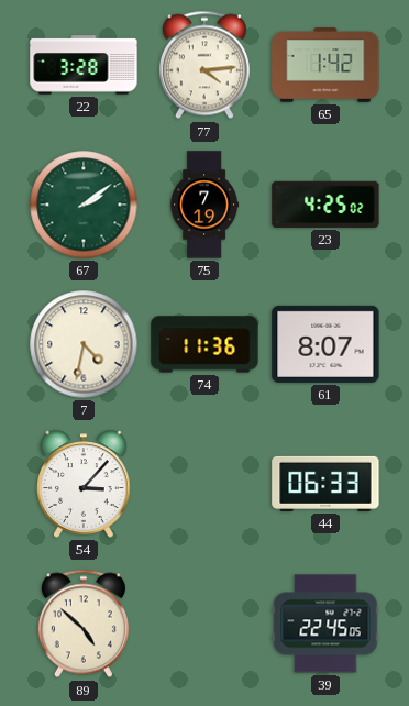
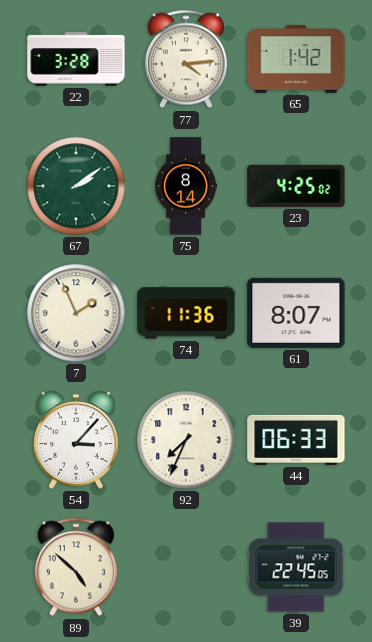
75: 7:19 -> 8:14 (185, 186)
7: 4:32 -> 1:56 (76, 313)
92: none -> 7:34 (186, 440)
